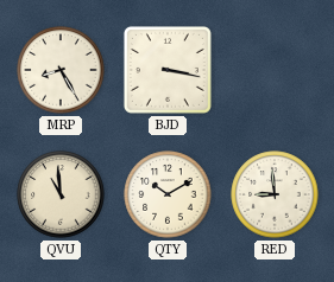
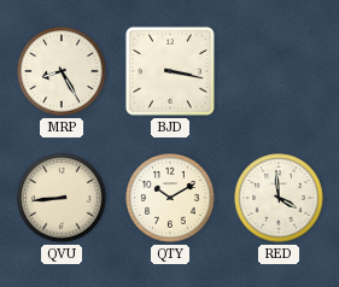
QVU: 10:59 -> 8:44 (62, 198)
RED: 8:59 -> 3:59 (279, 198)
